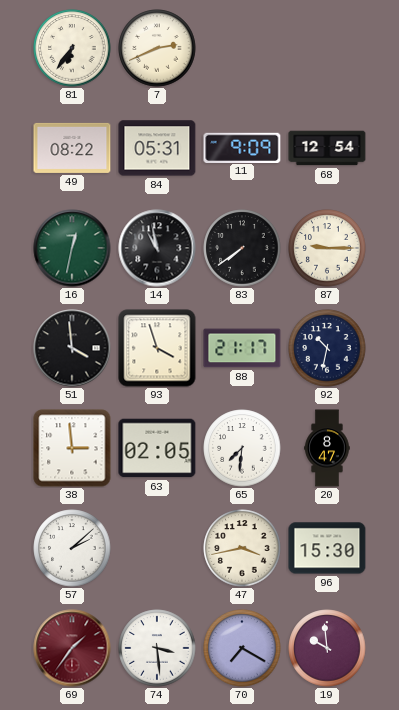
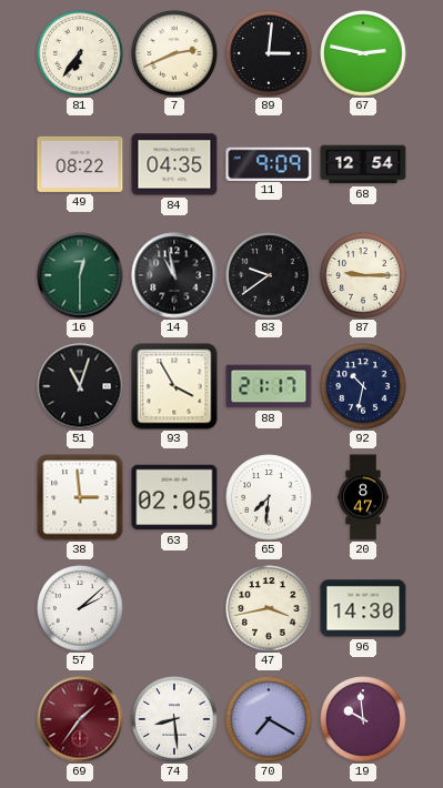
89: none -> 3:01 (269, 53)
67: none -> 2:47 (363, 53)
84: 05:31 -> 04:35 (174, 164)
16: 12:32 -> 12:30 (80, 275)
83: 7:39 -> 9:39 (269, 275)
51: 3:59 -> 11:03 (80, 386)
93: 3:57 -> 3:55 (174, 386)
96: 15:30 -> 14:30 (363, 608)
74: 3:29 -> 8:29 (174, 719)
